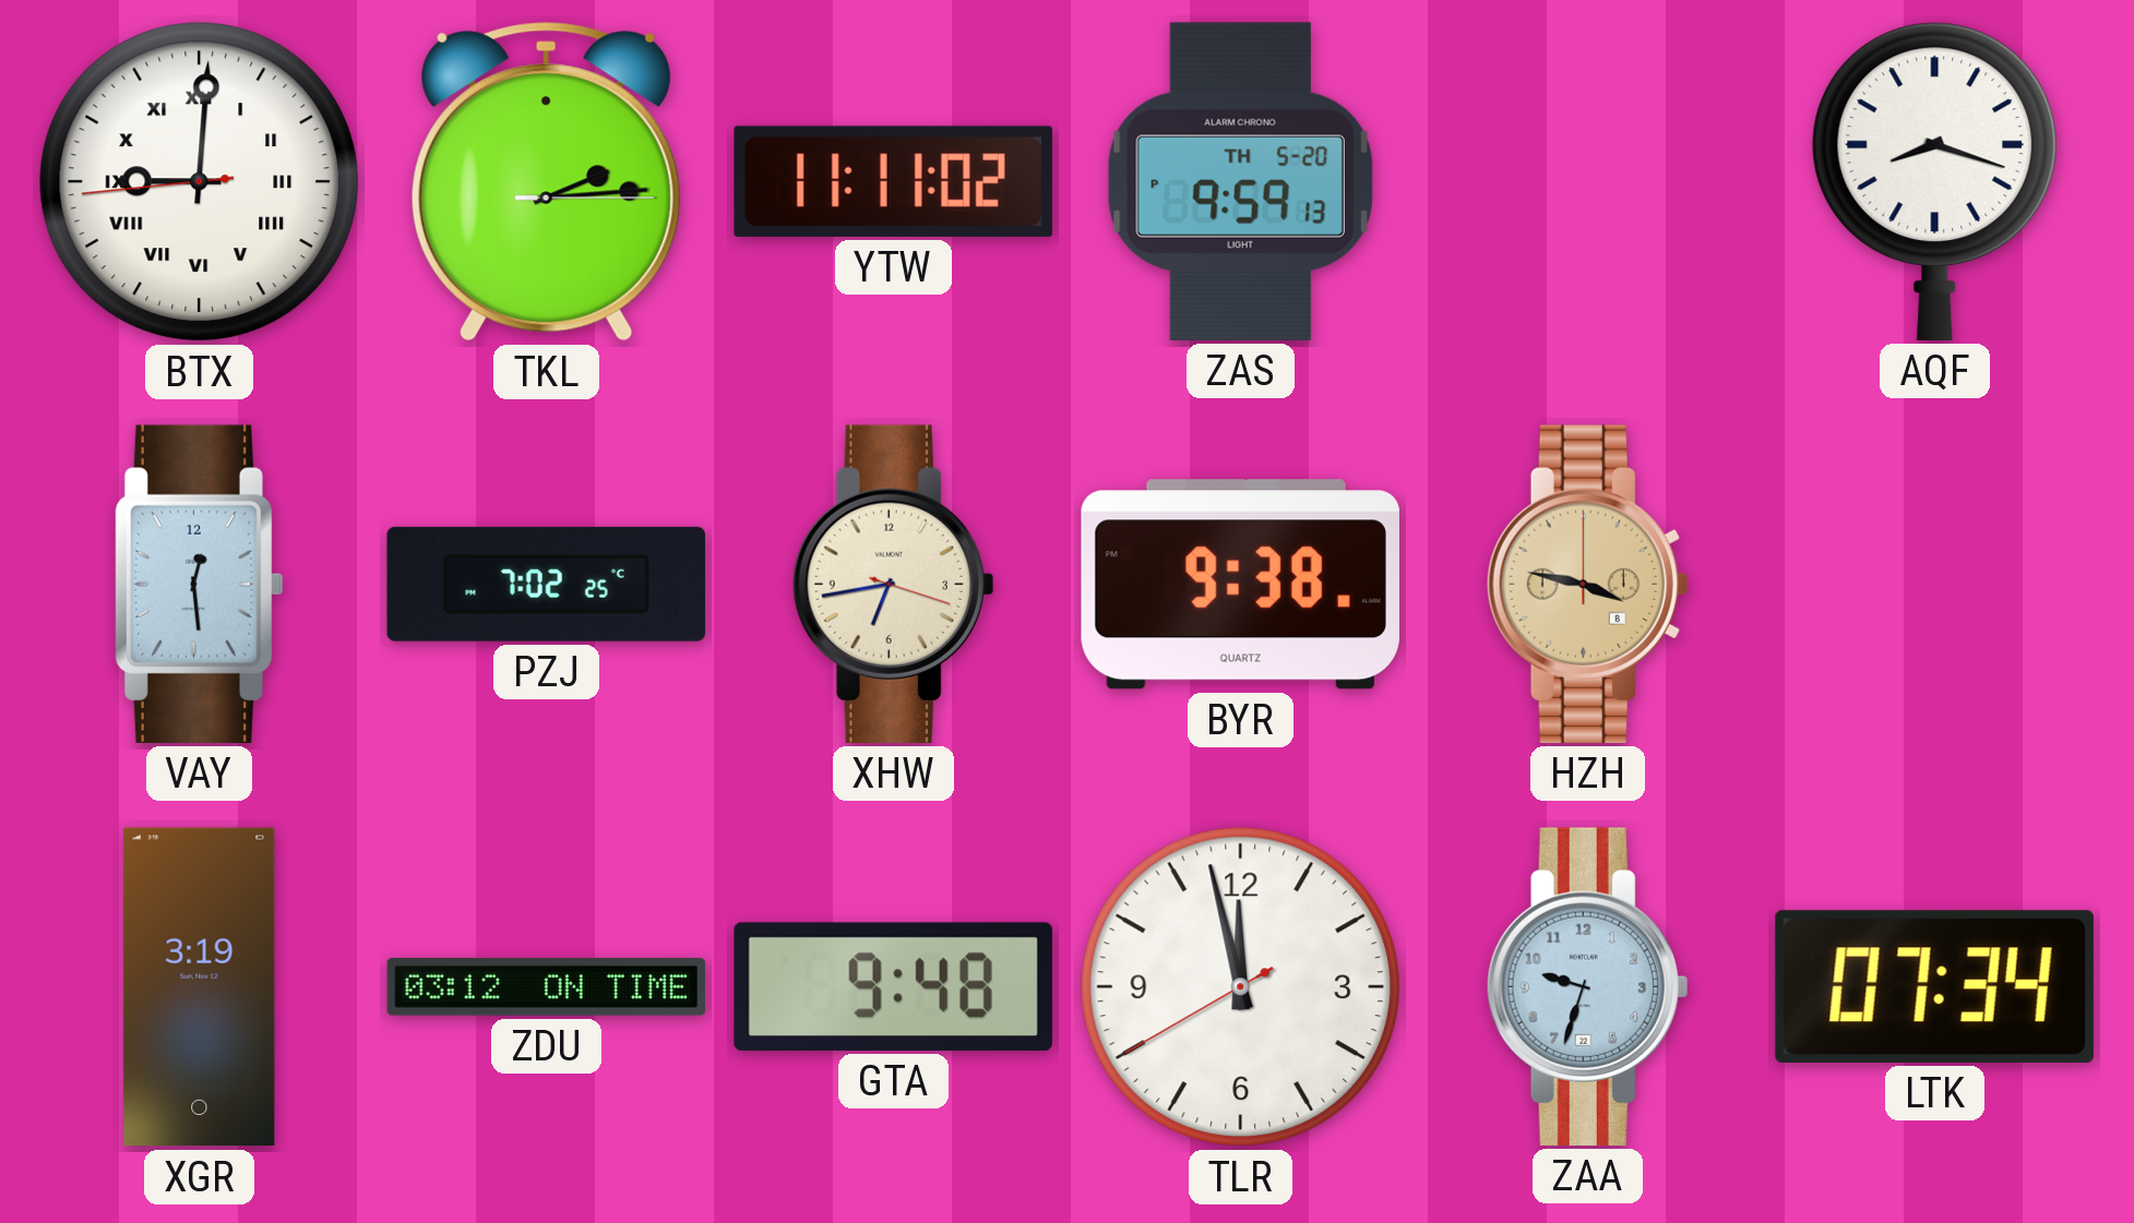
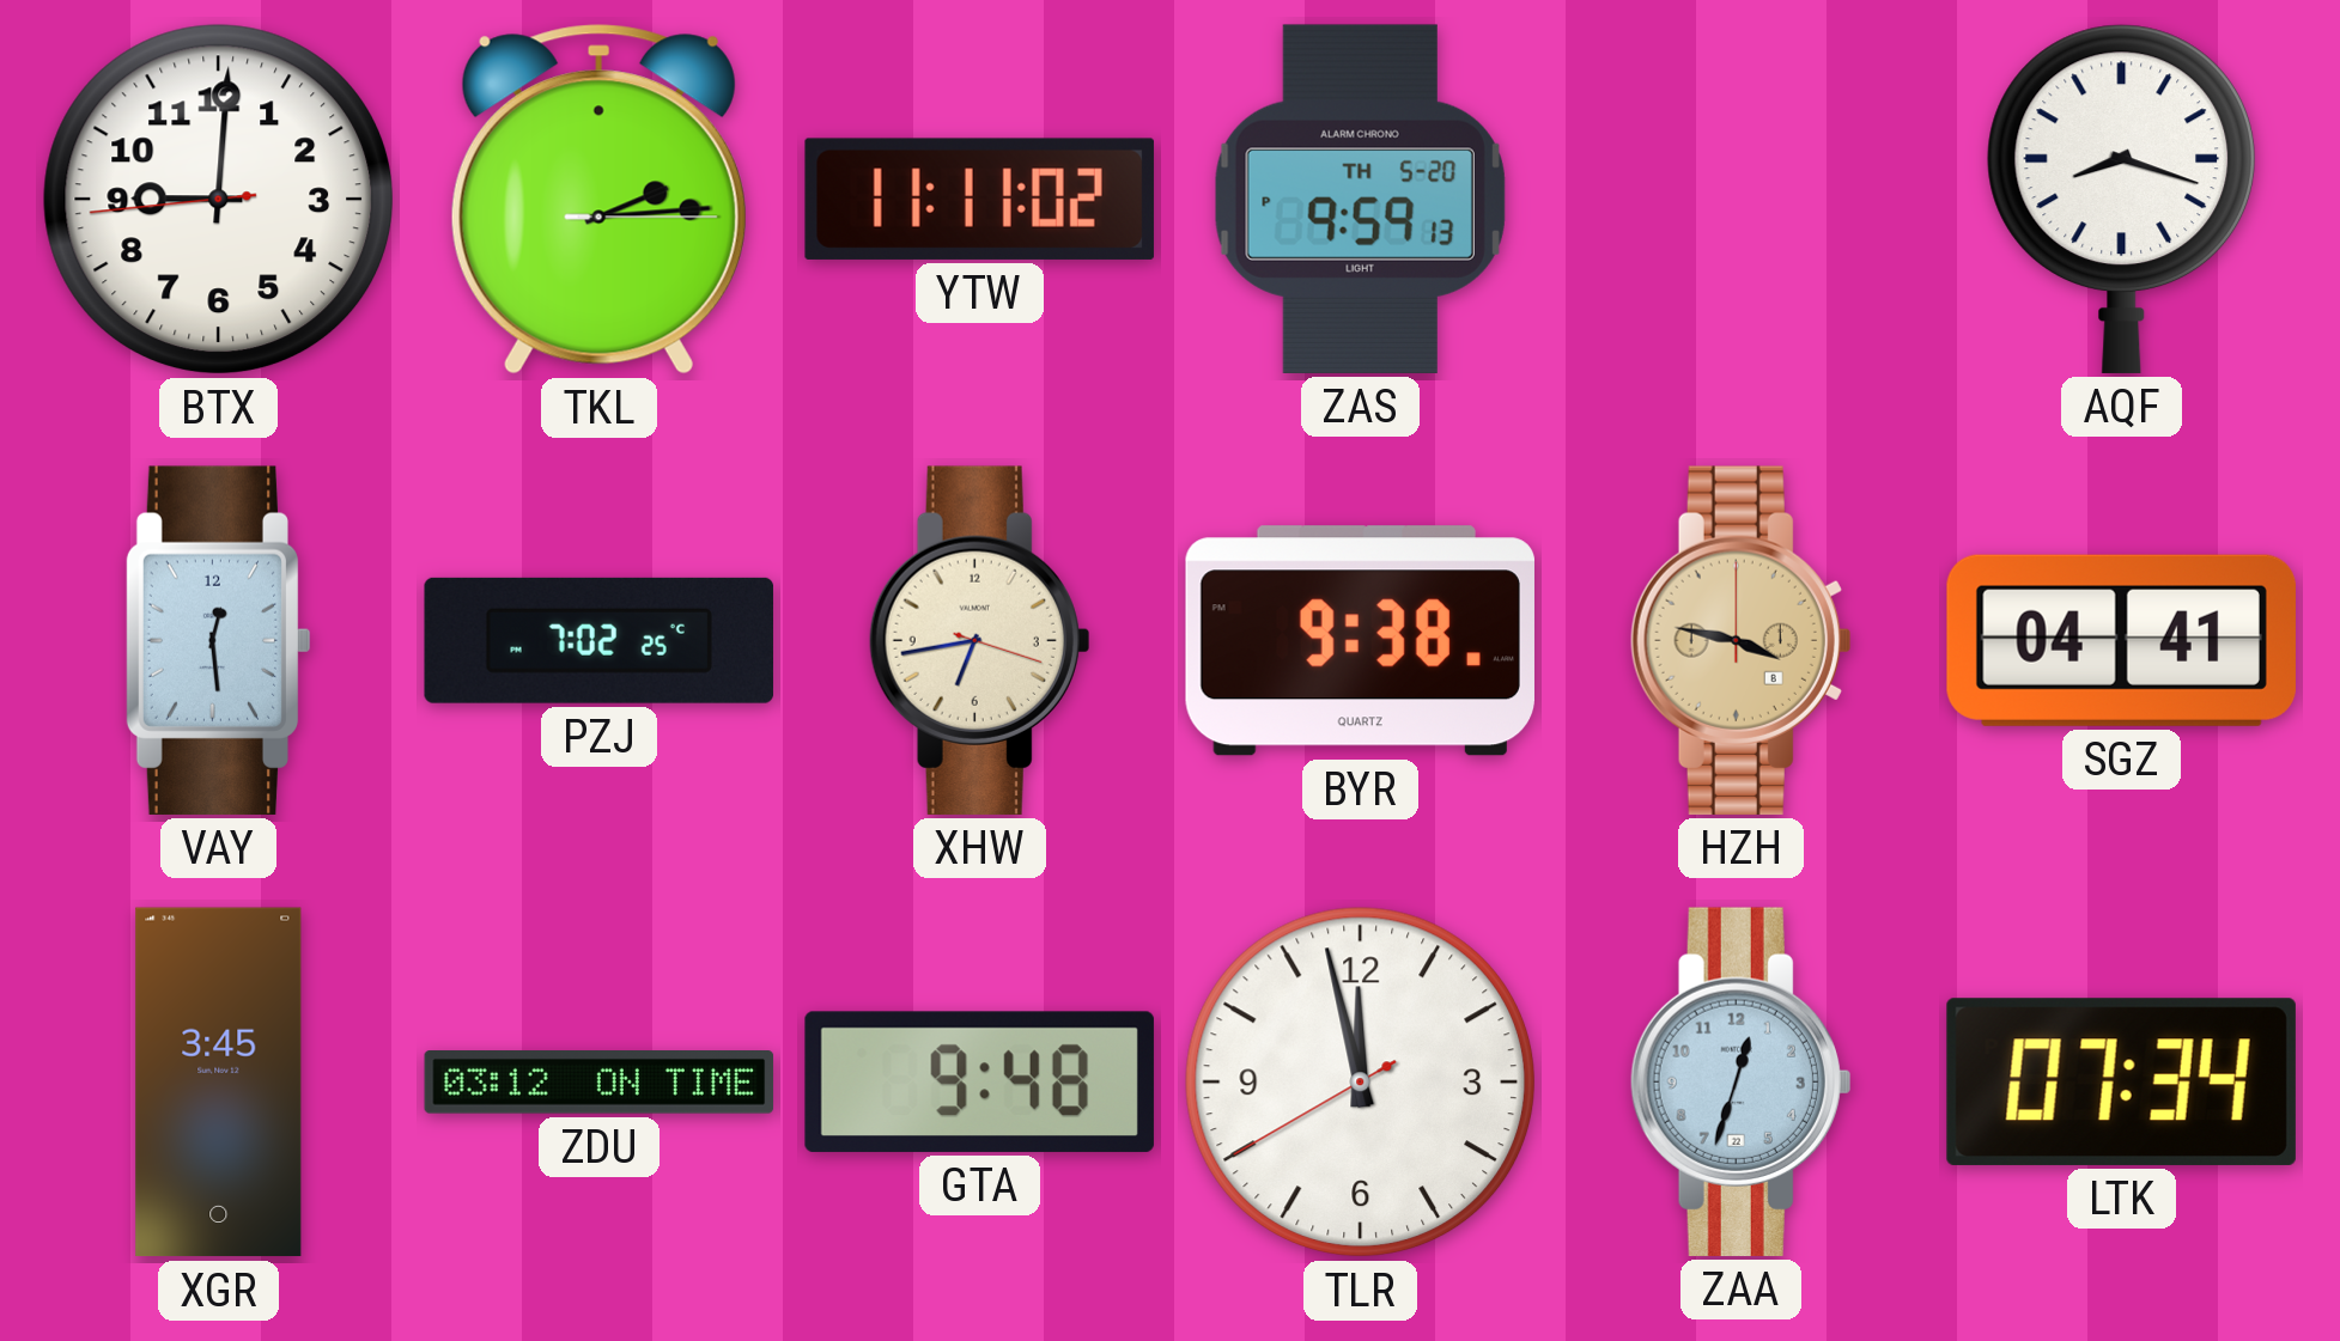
BTX numerals: Roman -> Arabic (219, 200)
SGZ: none -> 04:41 (2121, 640)
XGR: 3:19 -> 3:45 (219, 1083)
ZAA: 9:33 -> 12:33 (1740, 1081)
